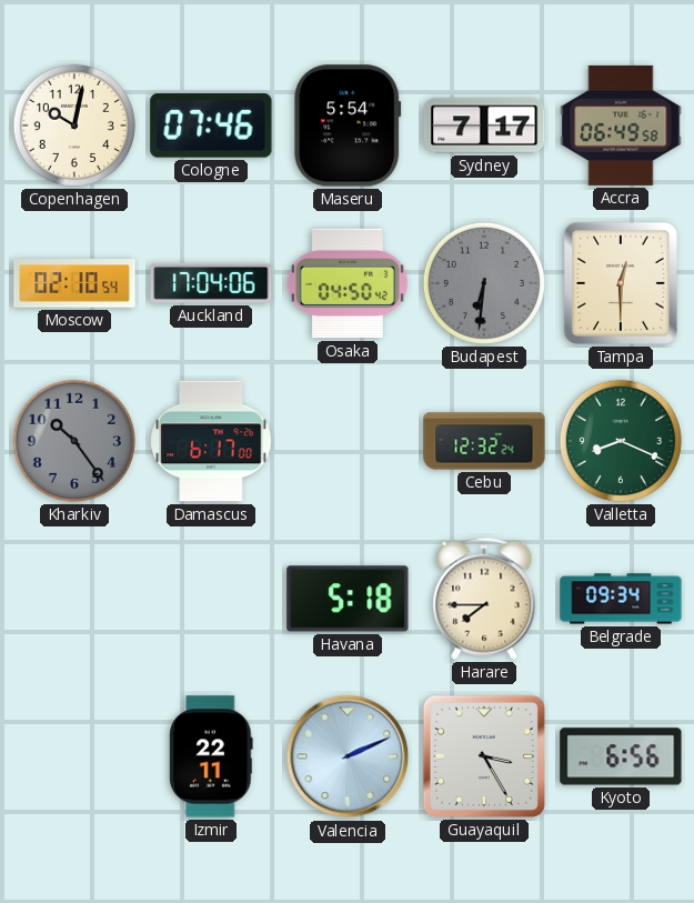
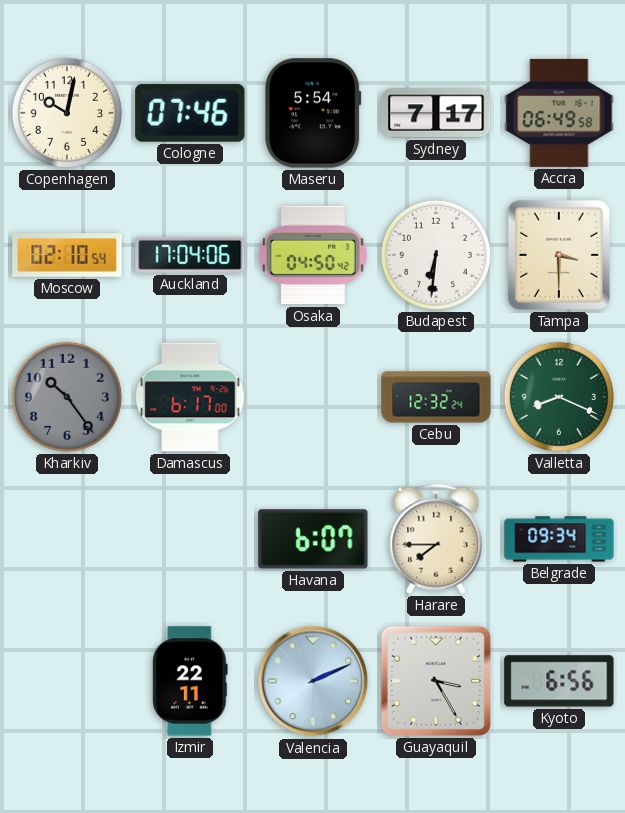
Budapest dial: grey -> white (436, 255)
Tampa: 12:30 -> 3:30 (559, 255)
Havana: 5:18 -> 6:07 (313, 539)
